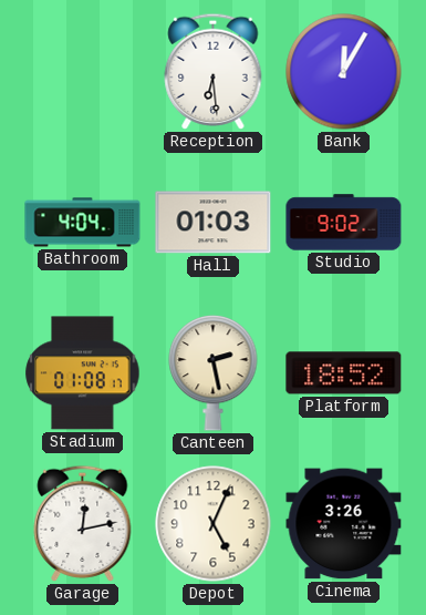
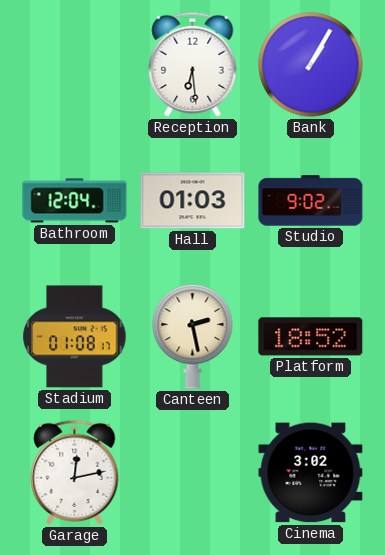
Bank: 12:05 -> 1:05 (311, 65)
Bathroom: 4:04 -> 12:04 (75, 201)
Depot: 5:04 -> none (214, 524)
Cinema: 3:26 -> 3:02 (311, 473)
